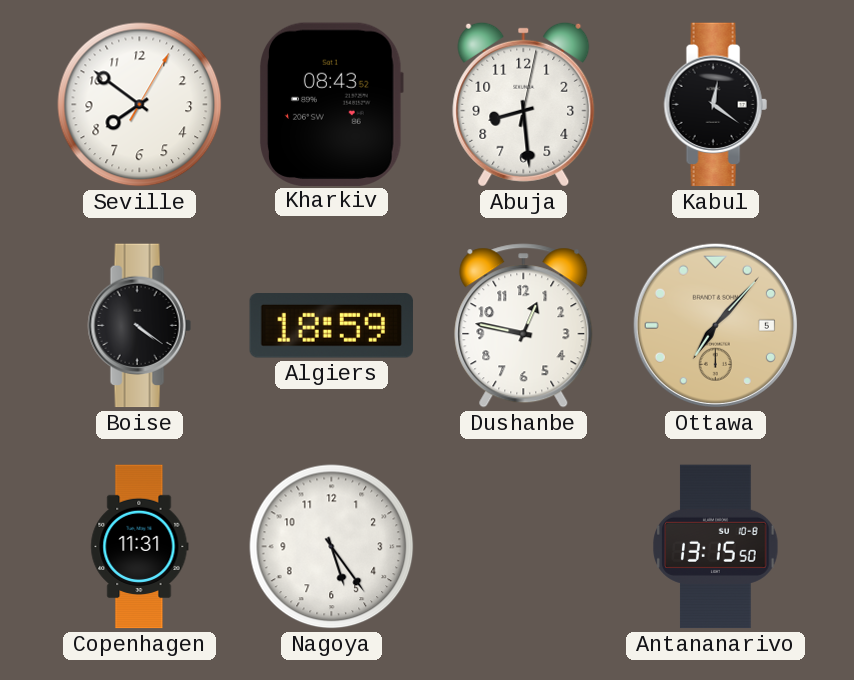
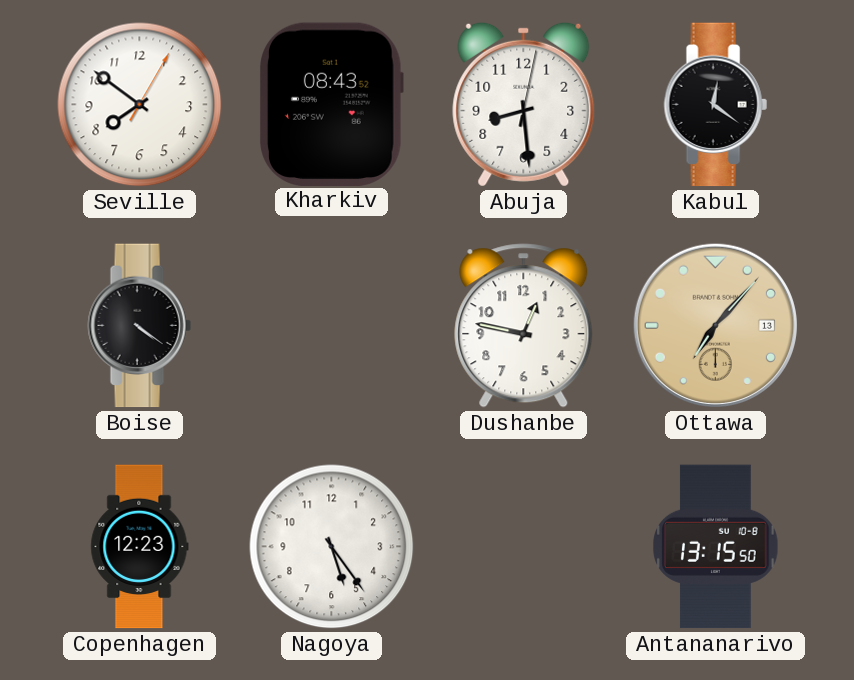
Algiers: 18:59 -> none (331, 326)
Ottawa date: 5 -> 13 (715, 325)
Copenhagen: 11:31 -> 12:23 (140, 547)
